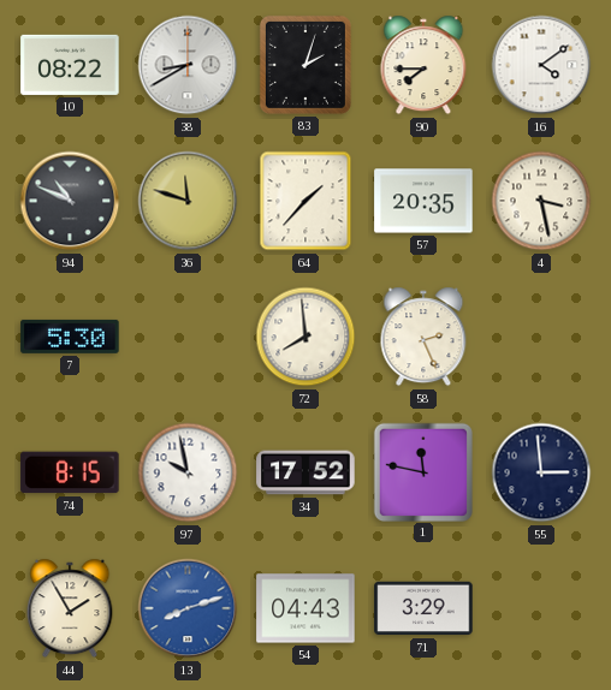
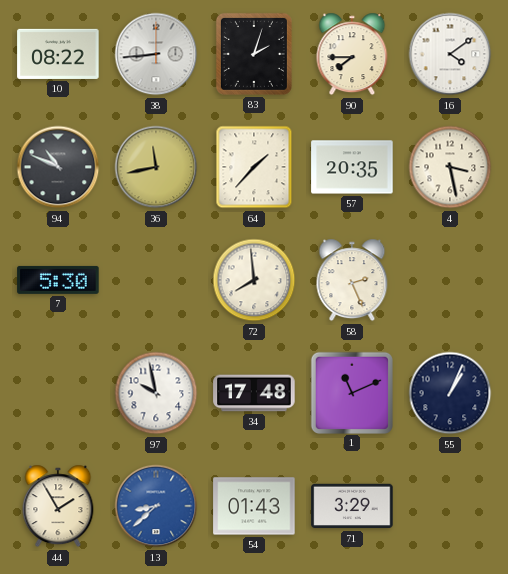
38: 8:40 -> 8:44 (156, 54)
36: 11:48 -> 11:43 (156, 167)
74: 8:15 -> none (70, 472)
34: 17:52 -> 17:48 (254, 393)
1: 11:47 -> 11:11 (351, 392)
55: 2:59 -> 1:04 (450, 393)
13: 8:12 -> 8:38 (156, 506)
54: 04:43 -> 01:43 (254, 506)
